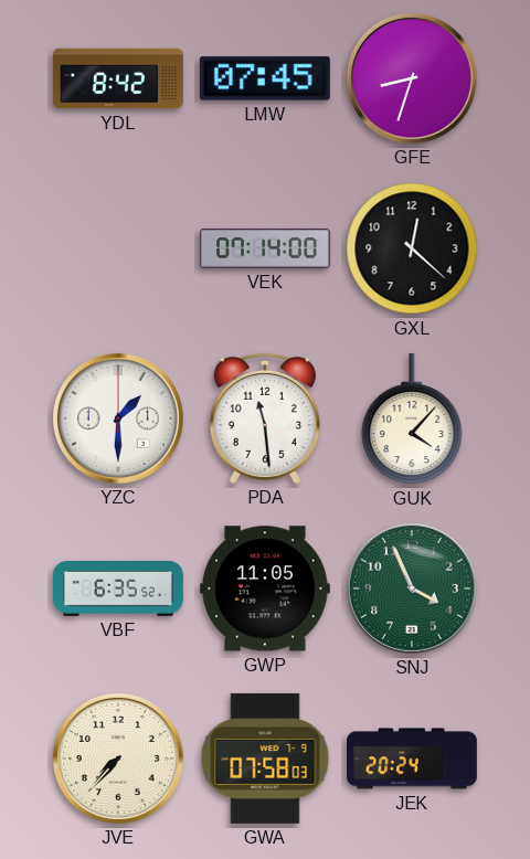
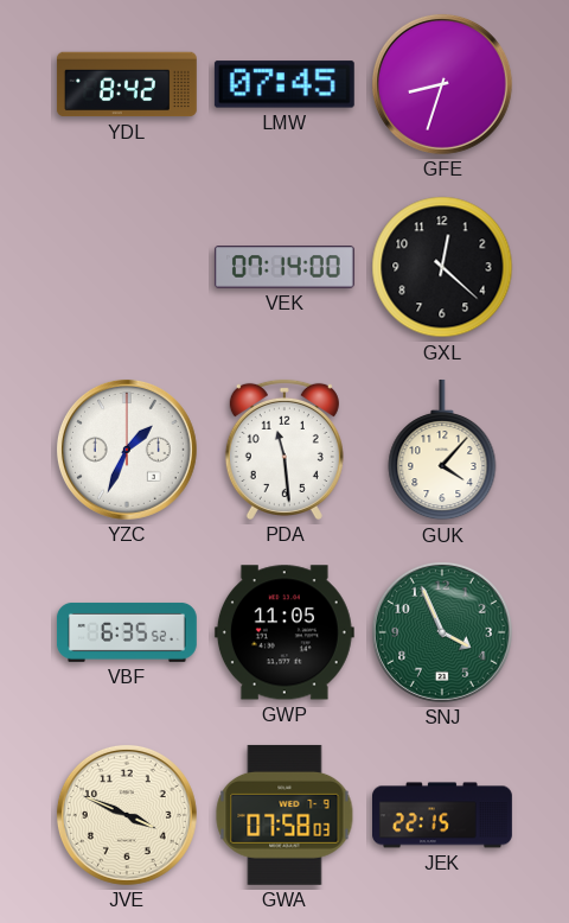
YZC: 1:30 -> 1:34 (127, 450)
JVE: 7:37 -> 3:49 (127, 815)
JEK: 20:24 -> 22:15 (443, 815)
